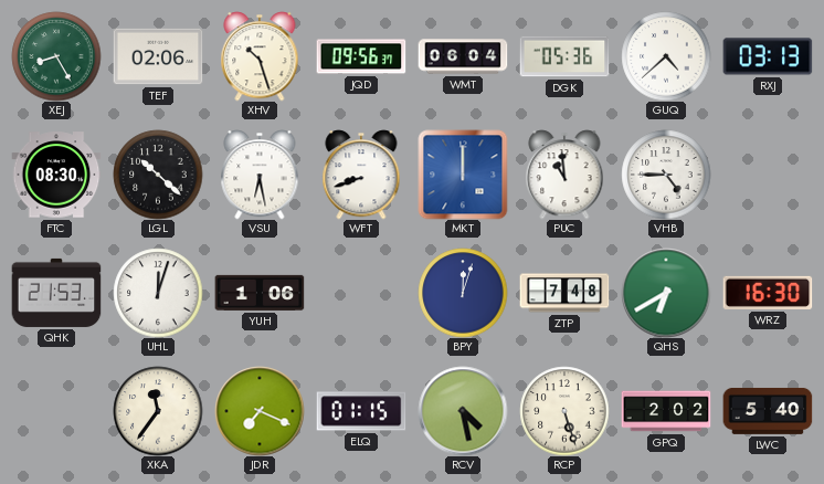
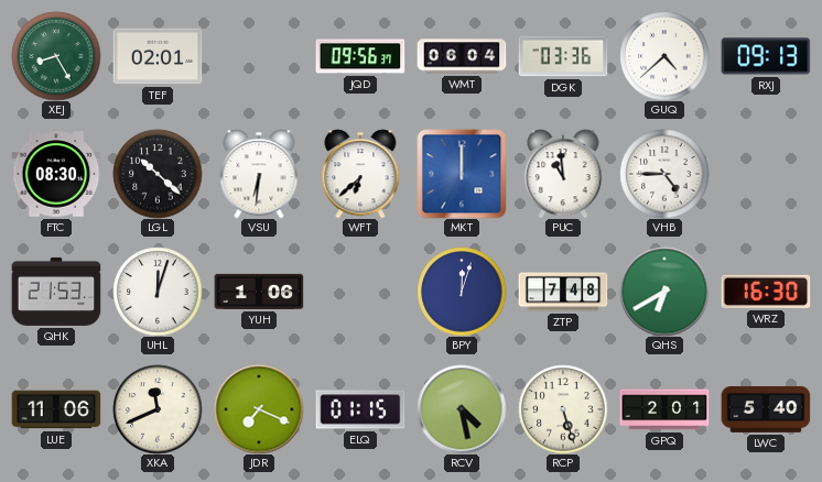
TEF: 02:06 -> 02:01 (158, 56)
XHV: 10:27 -> none (260, 56)
DGK: 05:36 -> 03:36 (563, 56)
RXJ: 03:13 -> 09:13 (766, 56)
VSU: 6:28 -> 6:31 (259, 174)
WFT: 8:42 -> 6:38 (360, 174)
LUE: none -> 11:06 (56, 409)
XKA: 11:36 -> 11:41 (158, 409)
GPQ: 2:02 -> 2:01 (664, 409)
